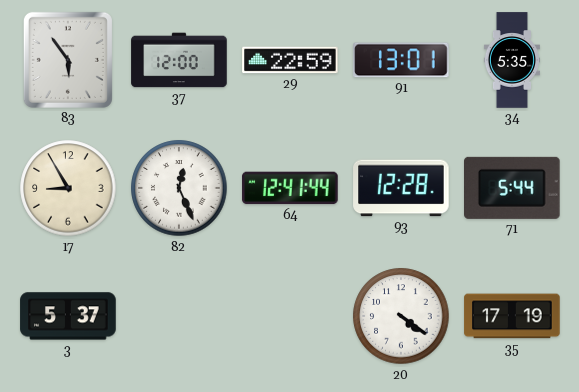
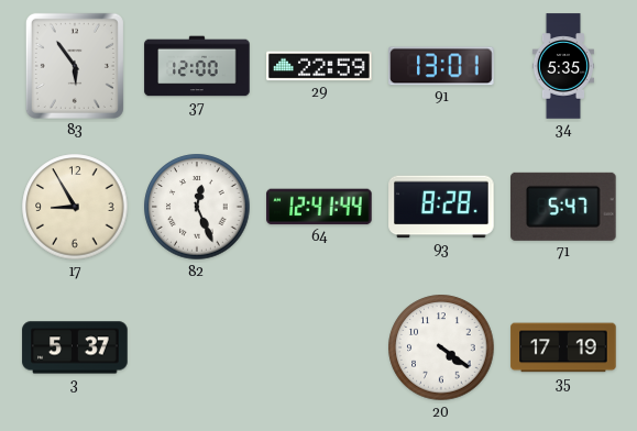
93: 12:28 -> 8:28 (441, 207)
71: 5:44 -> 5:47 (564, 207)
